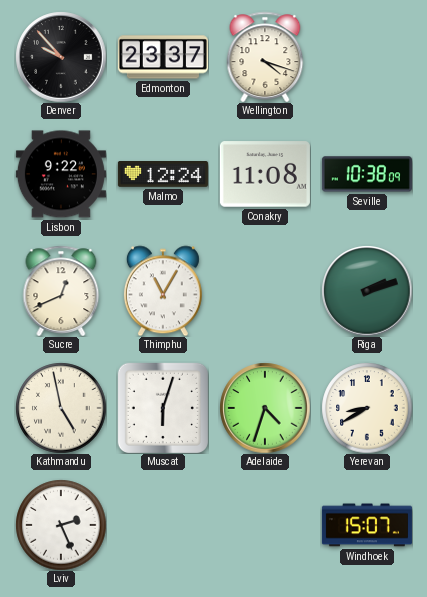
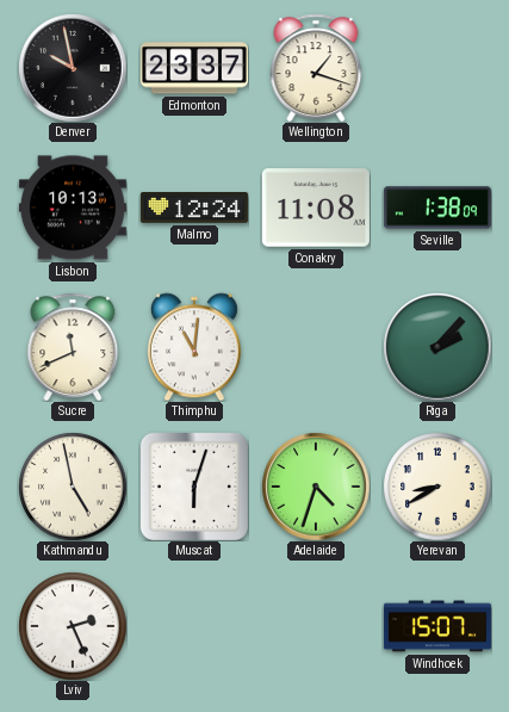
Denver: 9:53 -> 9:58 (73, 68)
Wellington: 4:18 -> 1:18 (316, 67)
Lisbon: 9:22 -> 10:13 (73, 208)
Seville: 10:38 -> 1:38 (437, 208)
Sucre: 12:41 -> 11:41 (73, 346)
Thimphu: 11:05 -> 11:01 (194, 347)
Riga: 2:12 -> 2:07 (437, 347)
